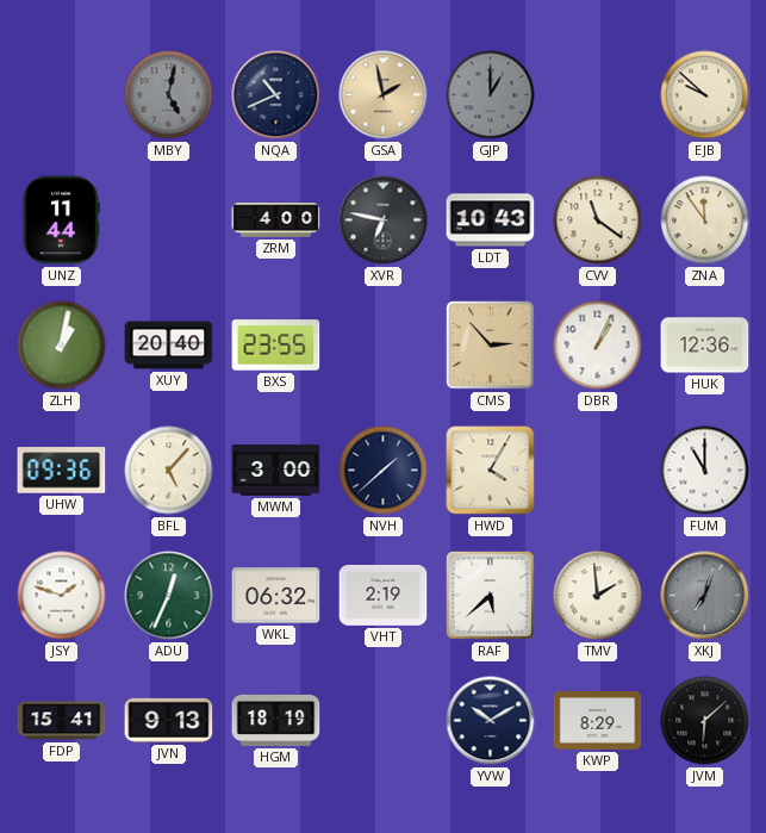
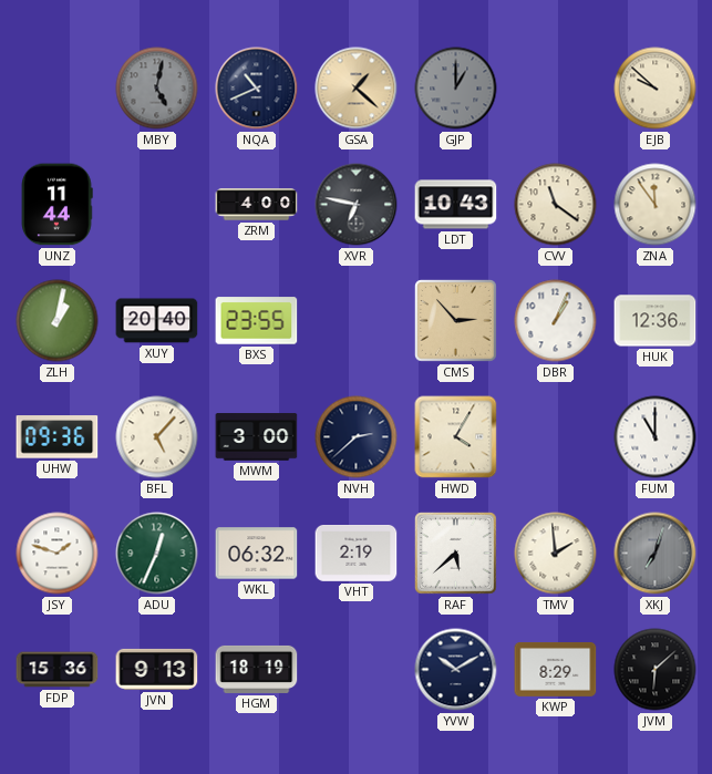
GSA: 1:58 -> 1:22 (357, 89)
NVH: 1:38 -> 2:38 (357, 437)
FDP: 15:41 -> 15:36 (58, 670)
